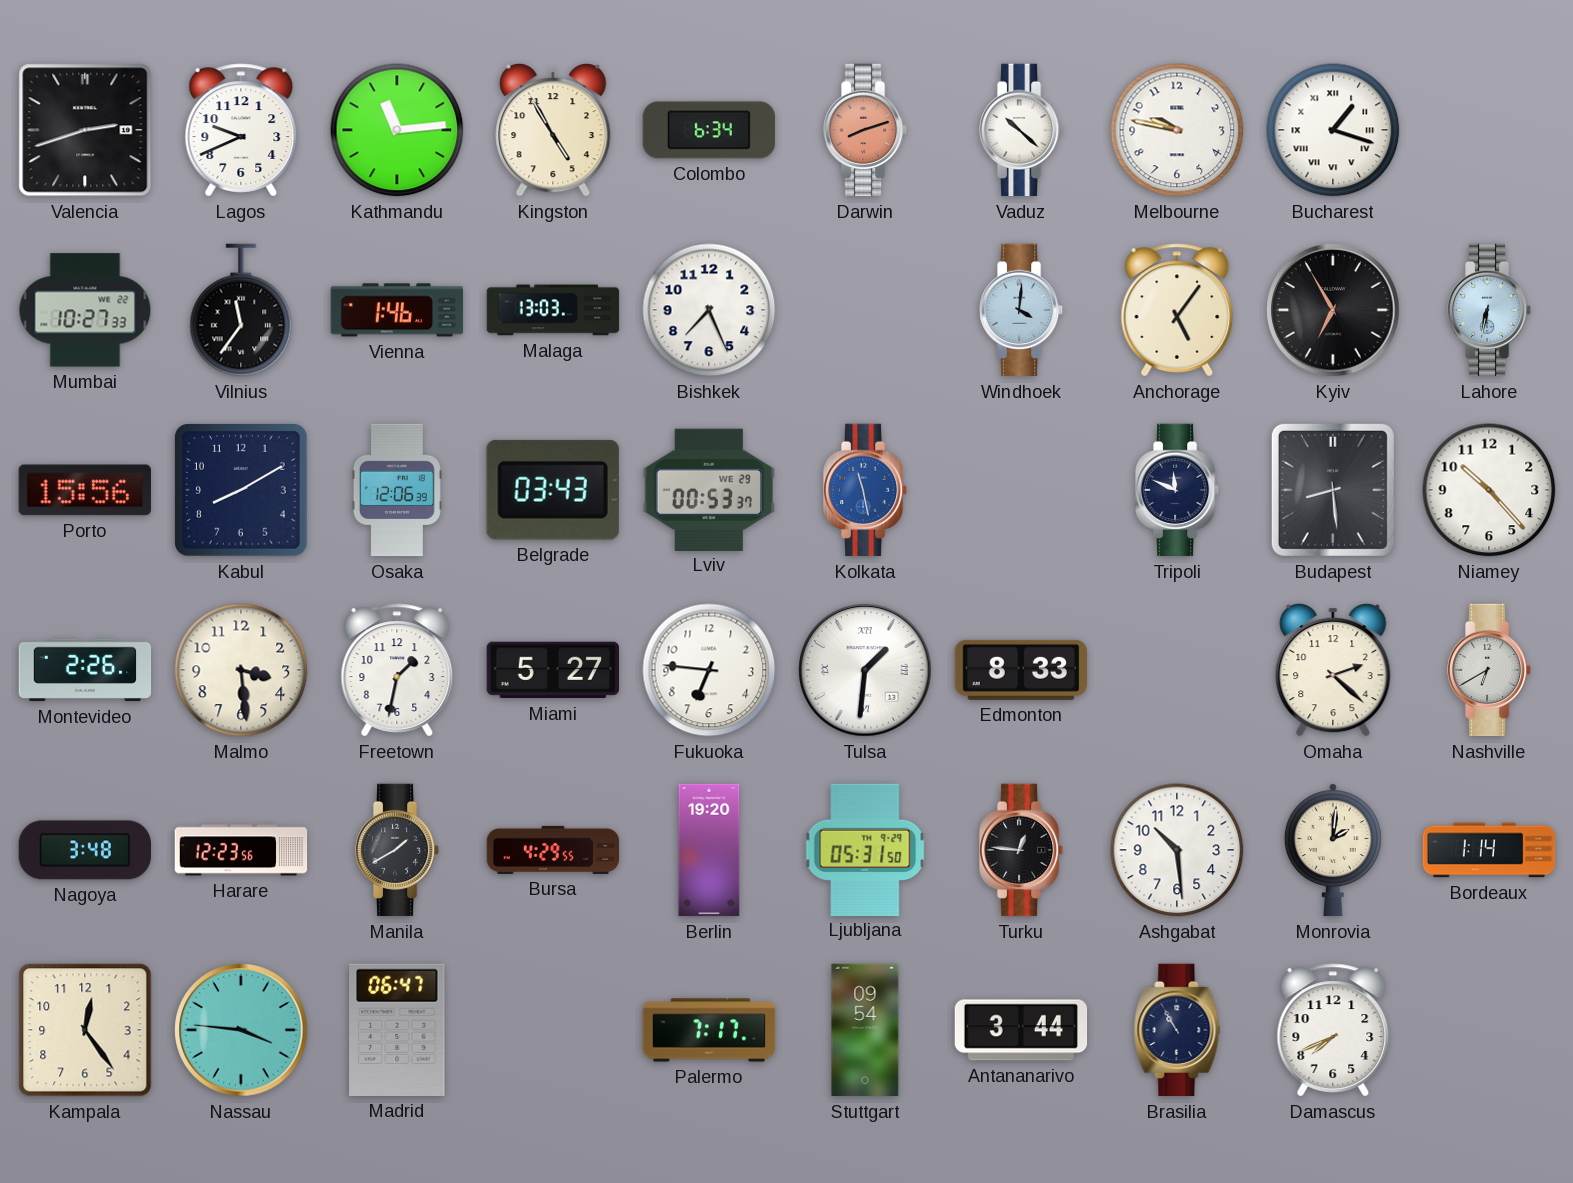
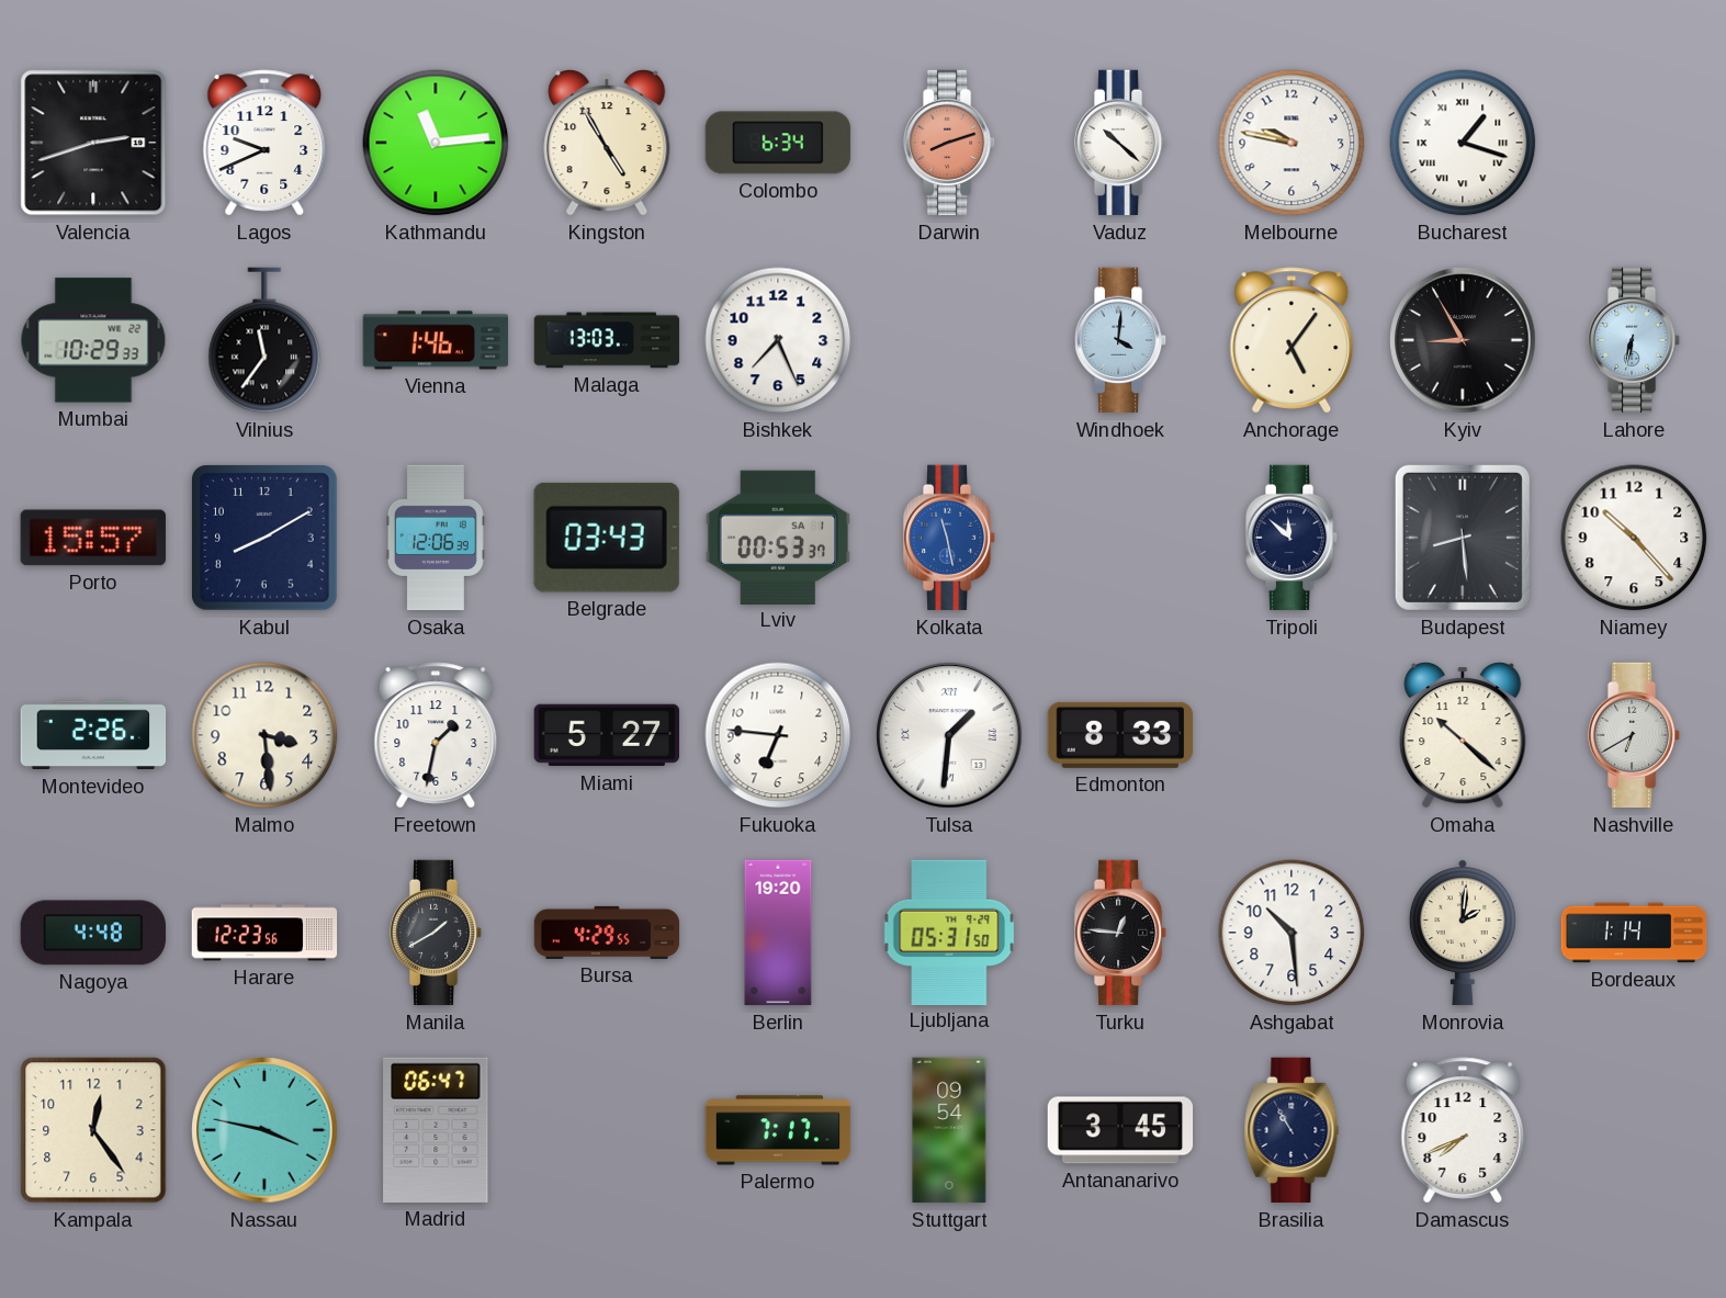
Mumbai: 10:27 -> 10:29 (93, 340)
Kyiv: 6:55 -> 8:55 (1463, 340)
Porto: 15:56 -> 15:57 (93, 538)
Lviv date: WE 29 -> SA 1 (777, 537)
Tripoli: 11:49 -> 11:52 (1291, 538)
Omaha: 2:22 -> 10:22 (1463, 736)
Nagoya: 3:48 -> 4:48 (92, 933)
Nassau: 3:46 -> 3:47 (264, 1130)
Antananarivo: 3:44 -> 3:45 (1120, 1130)
